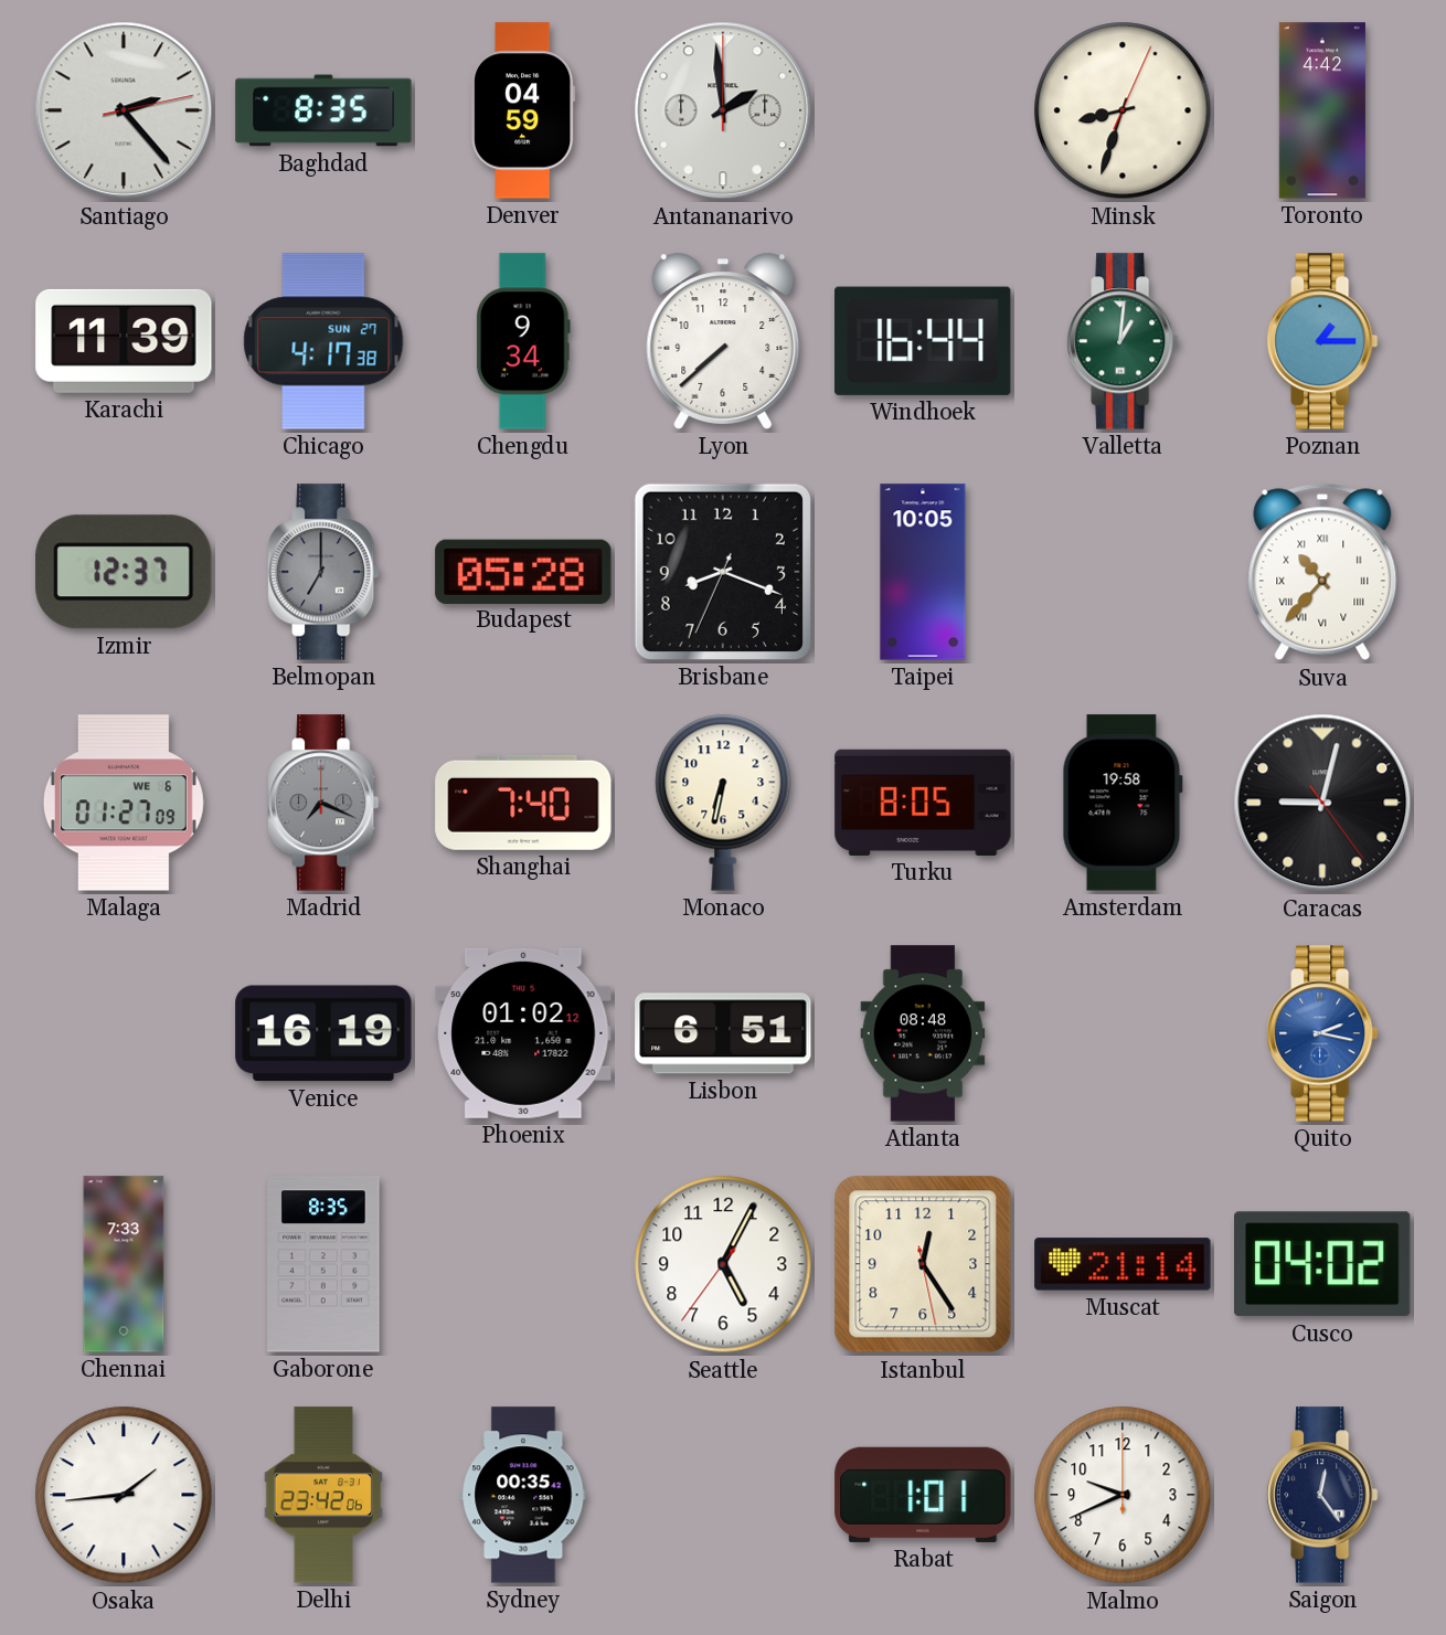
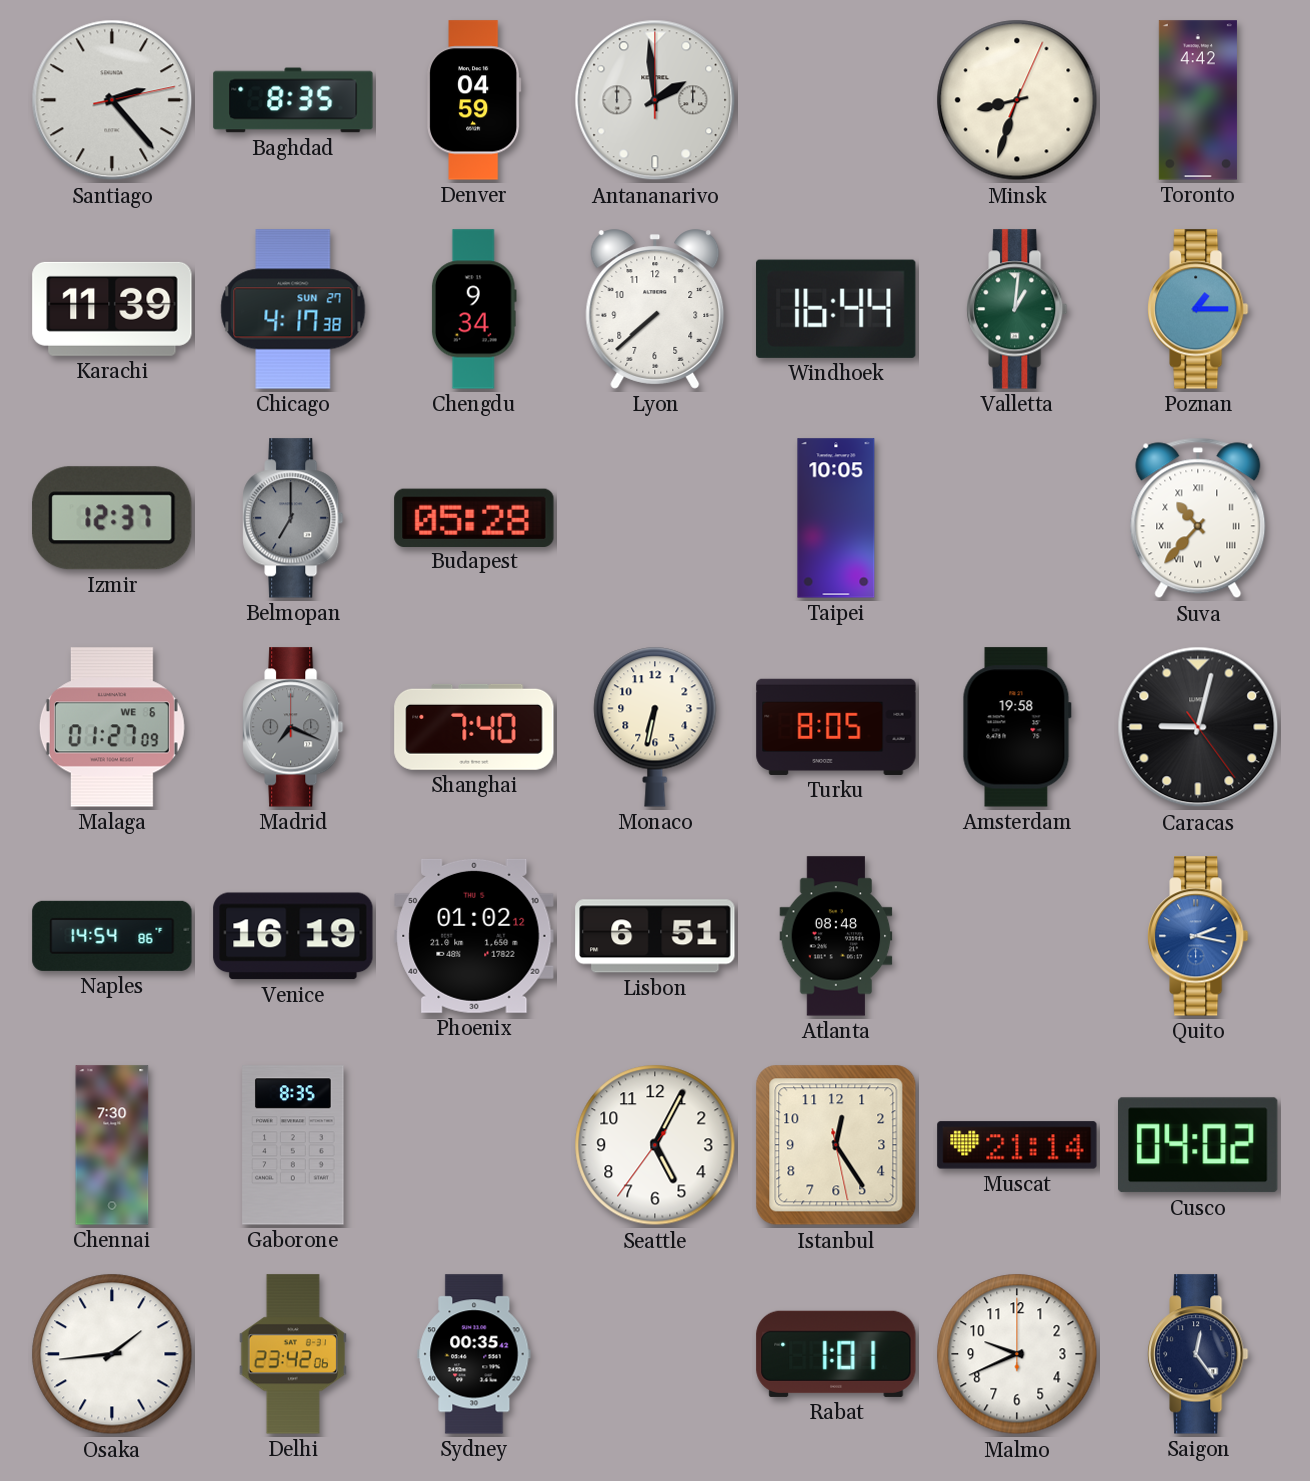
Brisbane: 8:18 -> none (723, 572)
Naples: none -> 14:54 (112, 936)
Chennai: 7:33 -> 7:30 (112, 1145)
